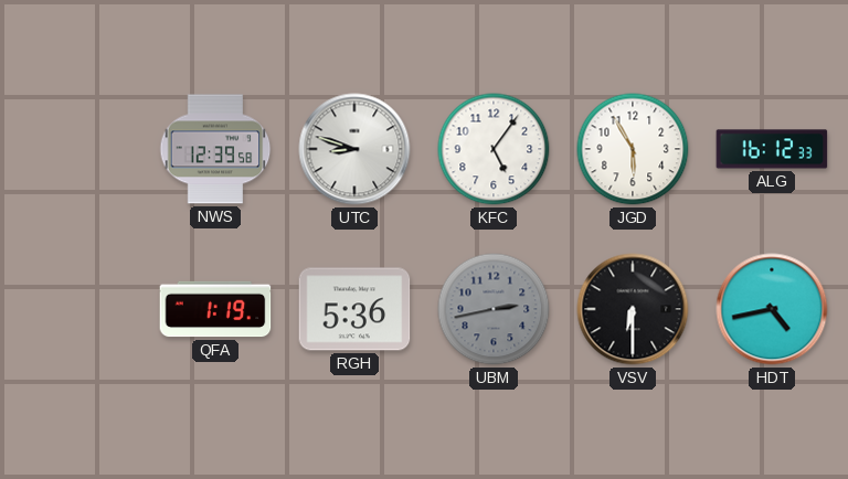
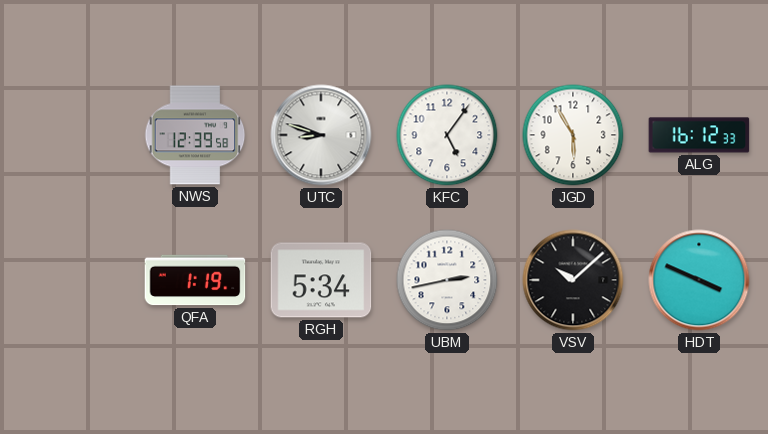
RGH: 5:36 -> 5:34 (321, 280)
UBM dial: grey -> white (447, 280)
VSV: 6:30 -> 10:08 (573, 280)
HDT: 4:43 -> 3:49 (699, 280)
